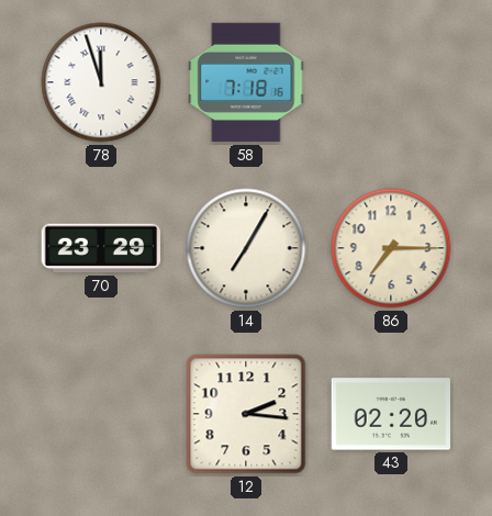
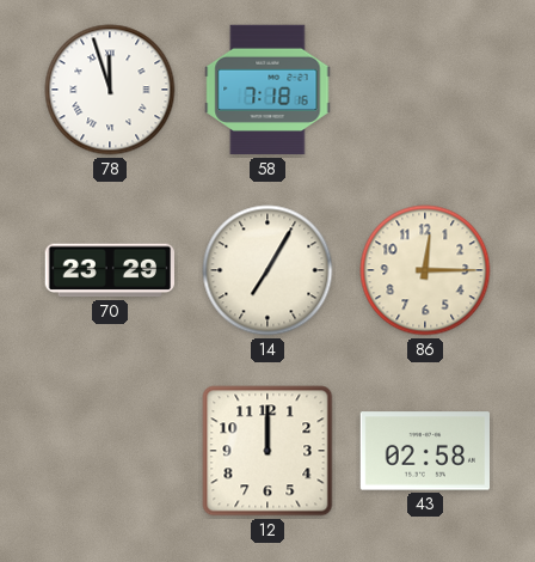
86: 7:15 -> 12:15 (425, 270)
12: 2:16 -> 12:00 (267, 451)
43: 02:20 -> 02:58 (424, 451)
